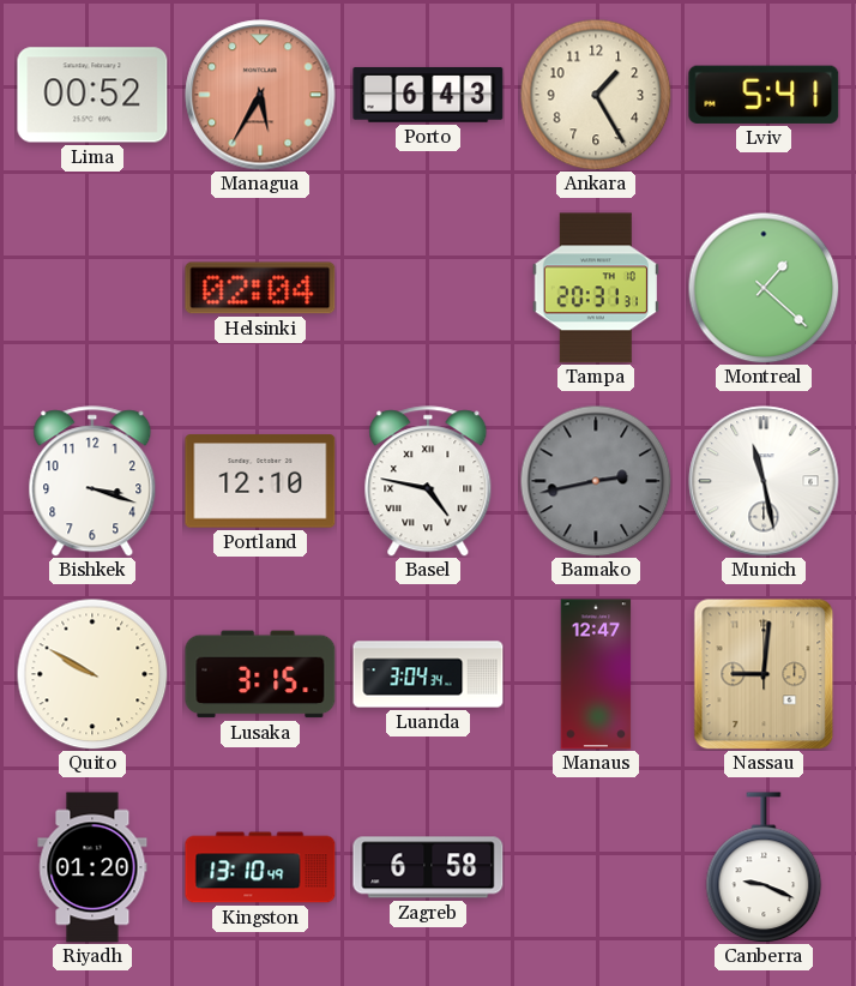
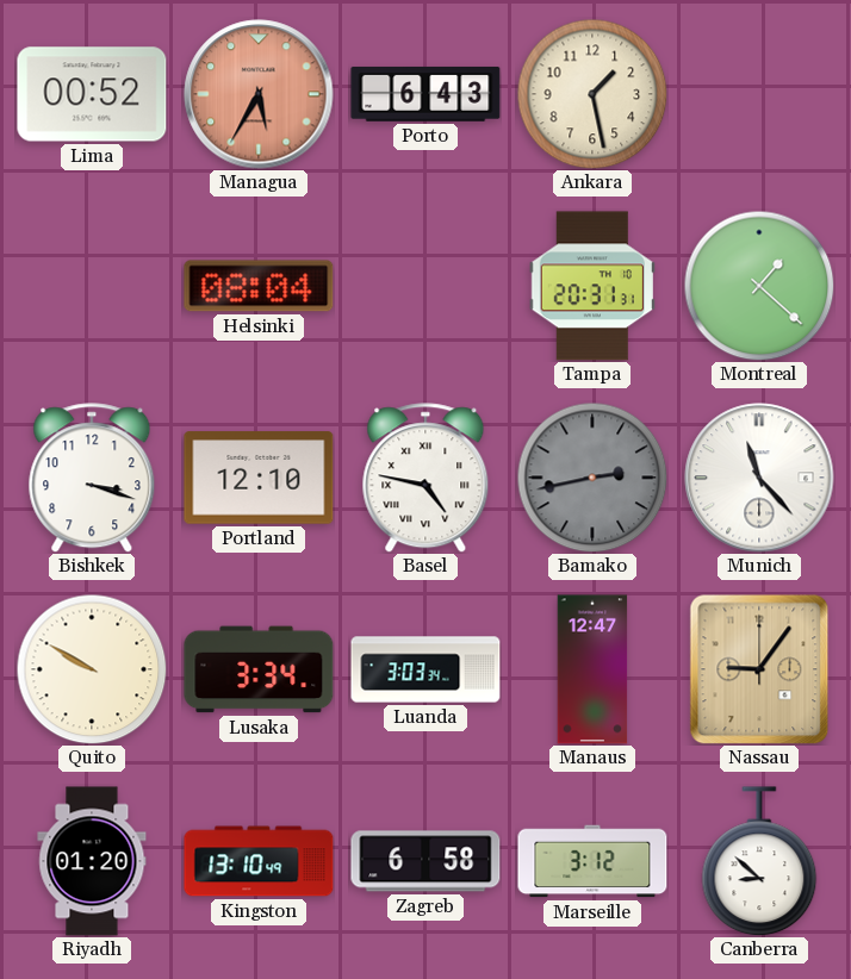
Ankara: 1:25 -> 1:28 (592, 94)
Lviv: 5:41 -> none (764, 95)
Helsinki: 02:04 -> 08:04 (259, 286)
Munich: 11:28 -> 11:23 (759, 478)
Lusaka: 3:15 -> 3:34 (259, 669)
Luanda: 3:04 -> 3:03 (425, 669)
Nassau: 9:01 -> 9:06 (759, 669)
Marseille: none -> 3:12 (592, 861)
Canberra: 9:19 -> 8:52 (759, 861)
